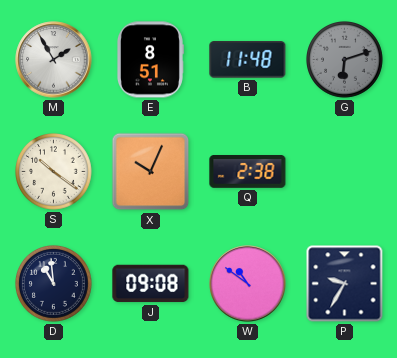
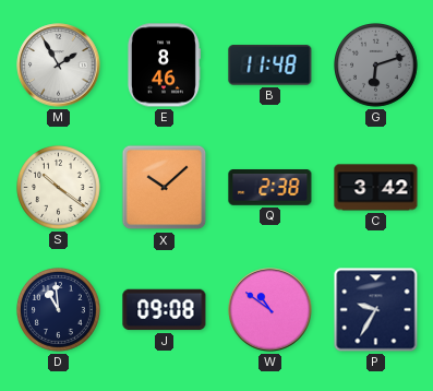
E: 8:51 -> 8:46 (164, 66)
X: 10:04 -> 10:08 (165, 188)
C: none -> 3:42 (376, 188)
